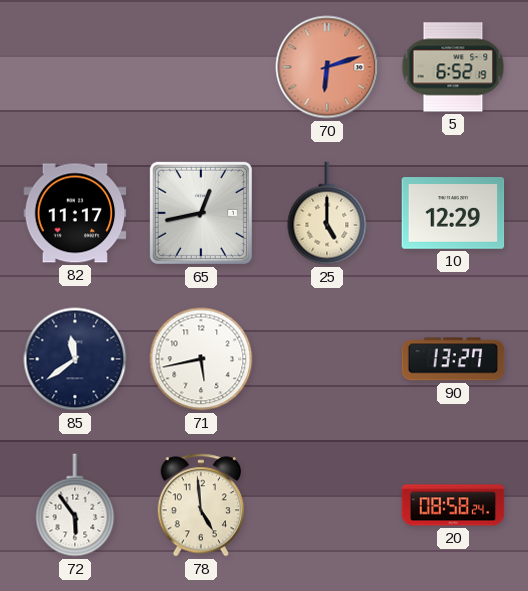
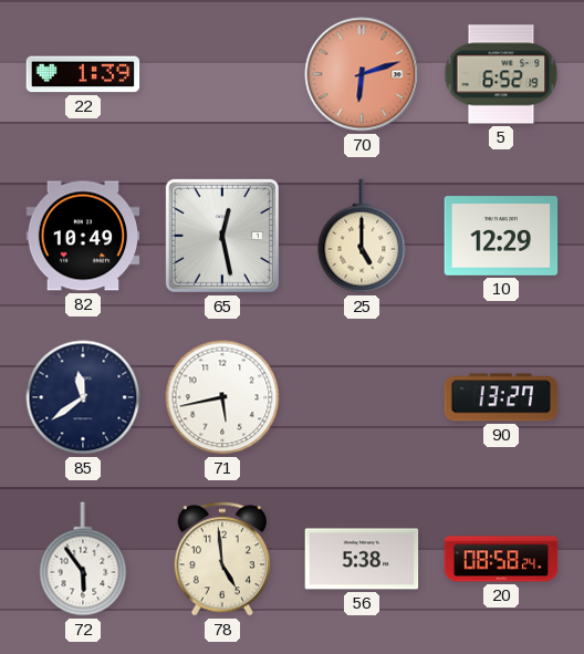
22: none -> 1:39 (83, 74)
82: 11:17 -> 10:49 (83, 236)
65: 12:43 -> 12:28 (222, 236)
56: none -> 5:38 (362, 559)
